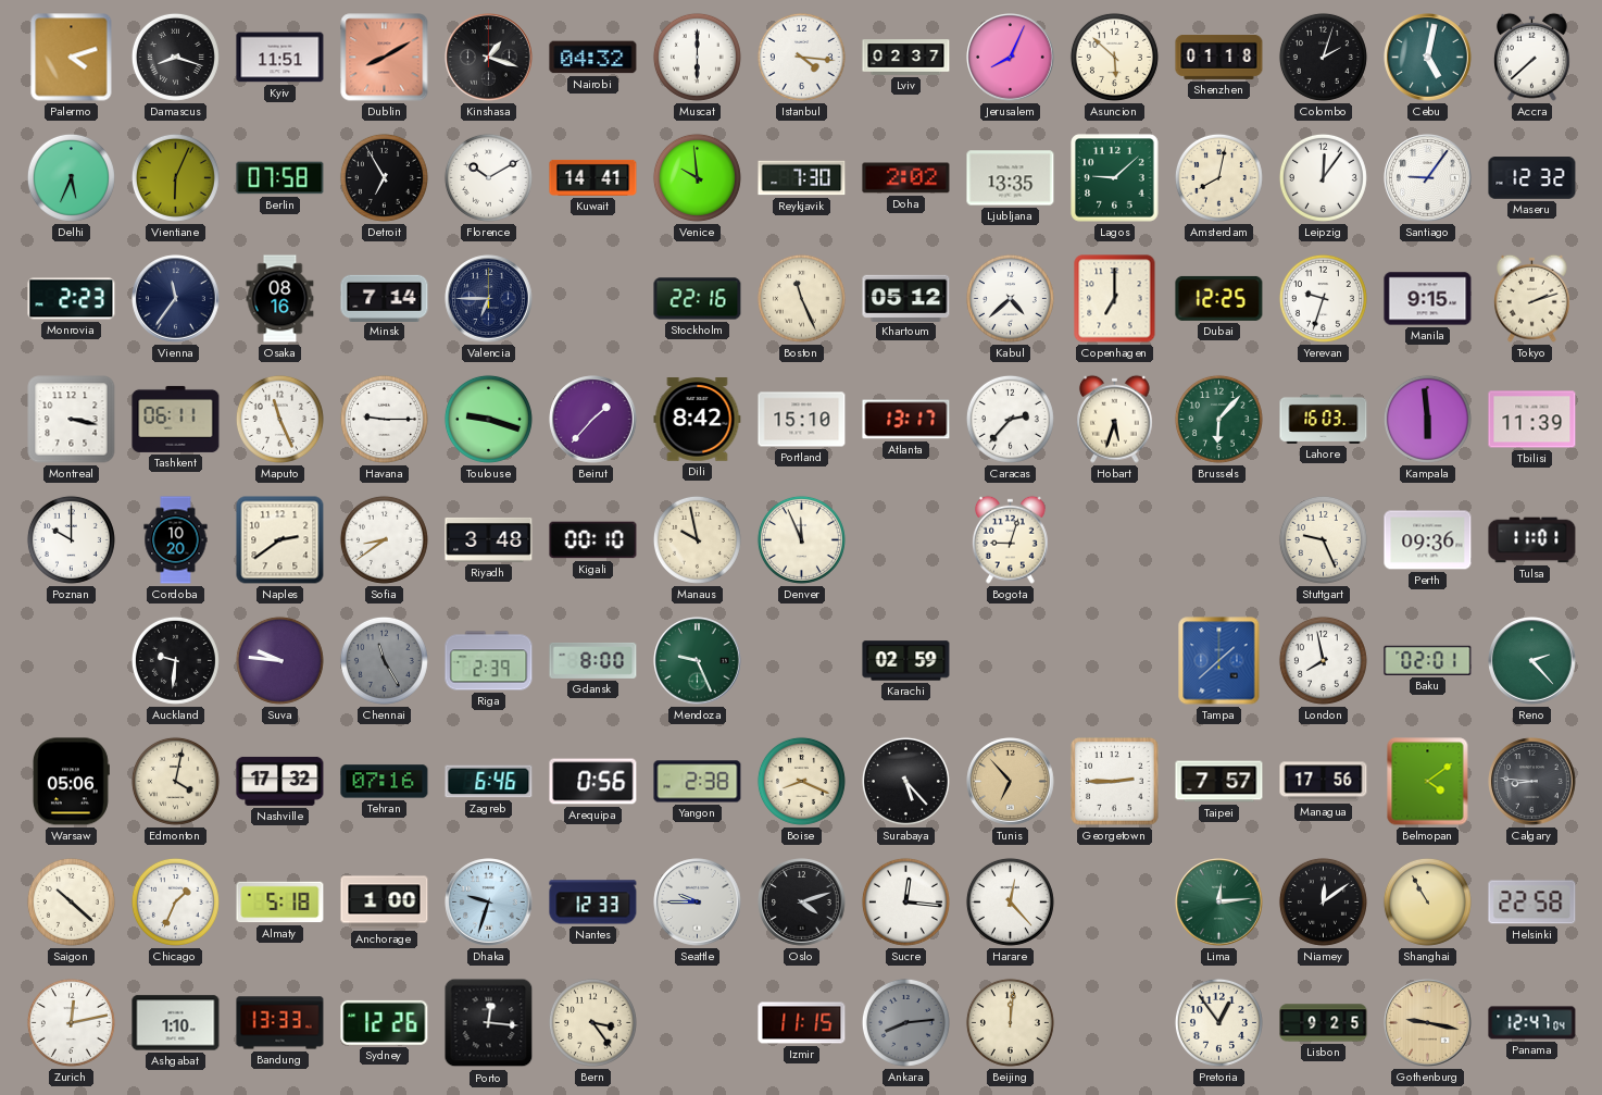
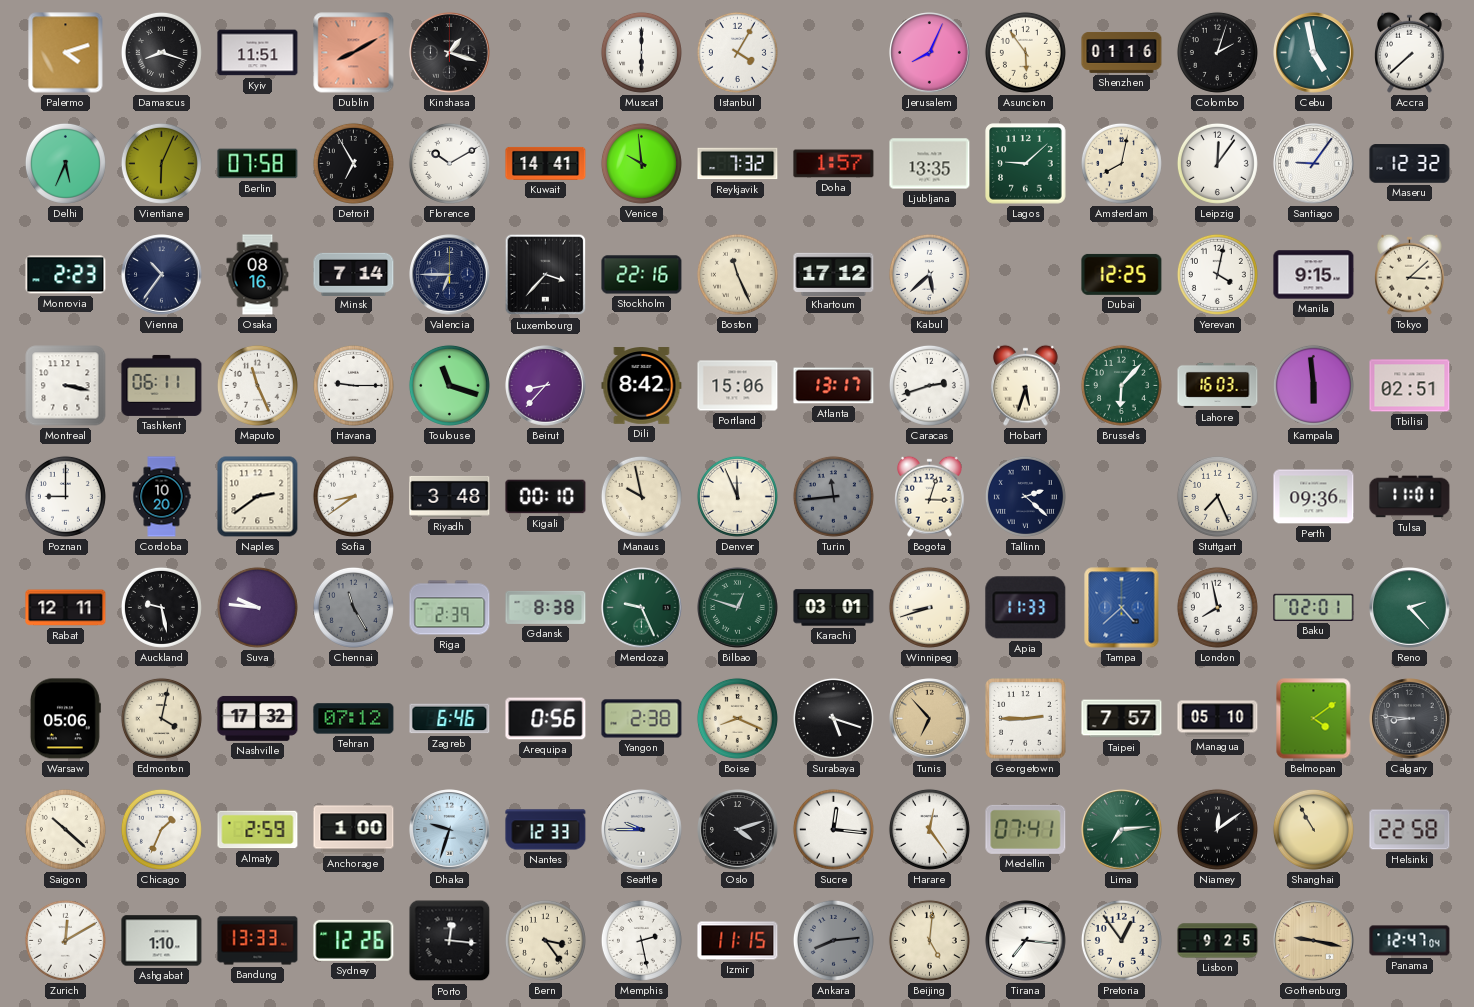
Nairobi: 04:32 -> none (593, 58)
Istanbul: 4:16 -> 4:05 (737, 52)
Lviv: 02:37 -> none (906, 58)
Asuncion: 5:52 -> 5:54 (1025, 52)
Shenzhen: 01:18 -> 01:16 (1122, 53)
Cebu: 5:02 -> 4:58 (1314, 53)
Reykjavik: 7:30 -> 7:32 (738, 164)
Doha: 2:02 -> 1:57 (834, 164)
Vienna: 11:36 -> 10:36 (162, 275)
Luxembourg: none -> 3:37 (546, 275)
Khartoum: 05:12 -> 17:12 (834, 274)
Kabul: 4:38 -> 5:38 (929, 274)
Copenhagen: 7:00 -> none (1115, 299)
Yerevan: 9:33 -> 4:02 (1217, 274)
Tokyo: 2:12 -> 3:08 (1410, 274)
Toulouse: 9:18 -> 11:18 (449, 385)
Beirut: 1:37 -> 8:37 (546, 386)
Portland: 15:10 -> 15:06 (738, 386)
Caracas: 2:37 -> 2:42 (929, 385)
Tbilisi: 11:39 -> 02:51 (1410, 386)
Poznan: 10:00 -> 9:00 (65, 496)
Turin: none -> 11:44 (833, 496)
Bogota: 9:03 -> 3:03 (930, 496)
Tallinn: none -> 2:22 (1025, 496)
Stuttgart: 9:26 -> 7:26 (1217, 496)
Rabat: none -> 12:11 (66, 608)
Auckland: 9:31 -> 9:28 (161, 607)
Gdansk: 8:00 -> 8:38 (546, 607)
Bilbao: none -> 12:48 (738, 608)
Karachi: 02:59 -> 03:01 (834, 608)
Winnipeg: none -> 8:42 (929, 607)
Apia: none -> 11:33 (1026, 608)
Tampa: 1:38 -> 4:38 (1122, 608)
Tehran: 07:16 -> 07:12 (354, 719)
Surabaya: 5:23 -> 5:18 (833, 718)
Managua: 17:56 -> 05:10 (1218, 719)
Almaty: 5:18 -> 2:59 (258, 830)
Harare: 12:23 -> 12:24 (929, 829)
Medellin: none -> 07:41 (1026, 829)
Lima: 12:14 -> 7:14 (1122, 830)
Zurich: 12:13 -> 12:10 (65, 940)
Memphis: none -> 2:28 (641, 940)
Beijing: 12:01 -> 5:01 (929, 940)
Tirana: none -> 7:16 (1026, 941)
